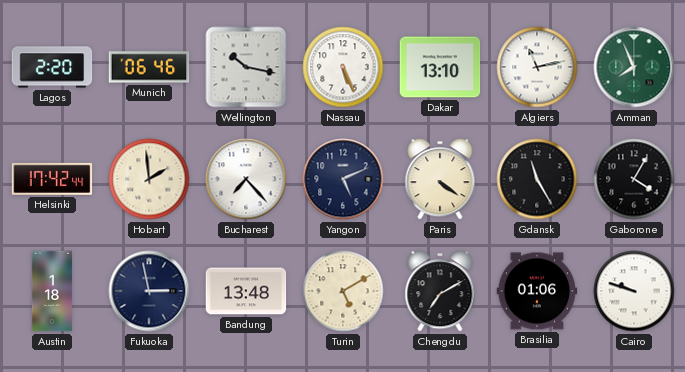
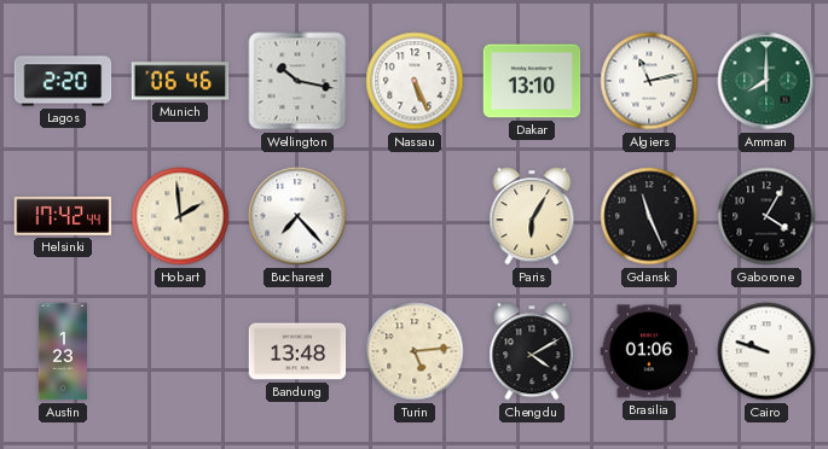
Amman: 7:56 -> 8:00 (766, 81)
Yangon: 5:11 -> none (343, 179)
Paris: 4:21 -> 6:05 (532, 216)
Gdansk: 11:25 -> 11:26 (649, 216)
Austin: 1:18 -> 1:23 (63, 351)
Fukuoka: 2:58 -> none (149, 291)
Turin: 5:10 -> 5:14 (415, 351)
Chengdu: 7:10 -> 4:10 (532, 351)
